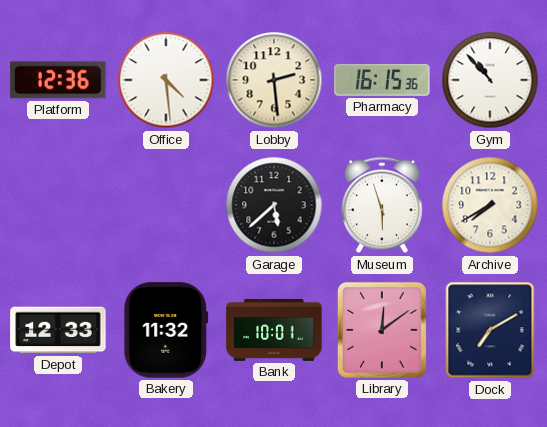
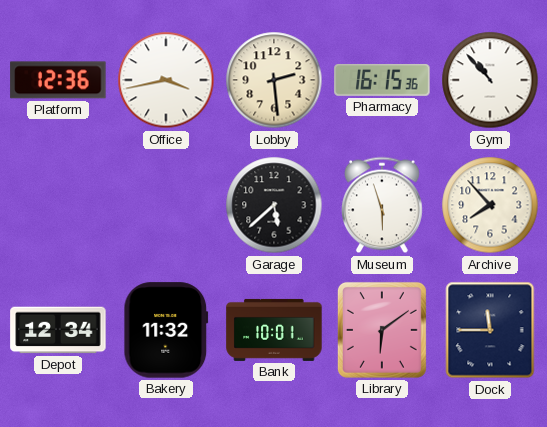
Office: 4:29 -> 3:43 (166, 80)
Archive: 7:40 -> 7:53 (490, 205)
Depot: 12:33 -> 12:34 (58, 330)
Library: 12:09 -> 6:09 (382, 330)
Dock: 7:10 -> 11:45 (490, 330)
